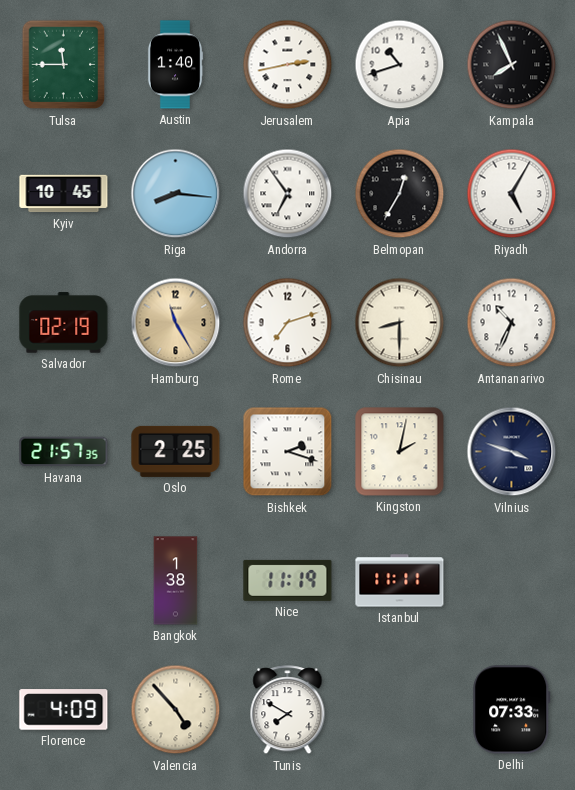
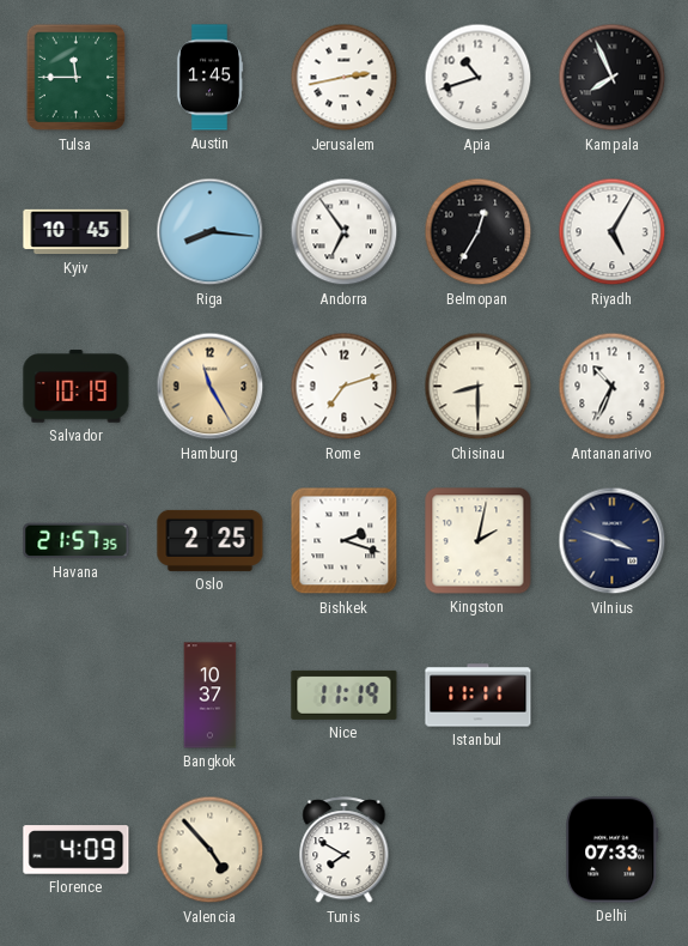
Austin: 1:40 -> 1:45 (209, 78)
Salvador: 02:19 -> 10:19 (77, 387)
Bangkok: 1:38 -> 10:37 (211, 696)
